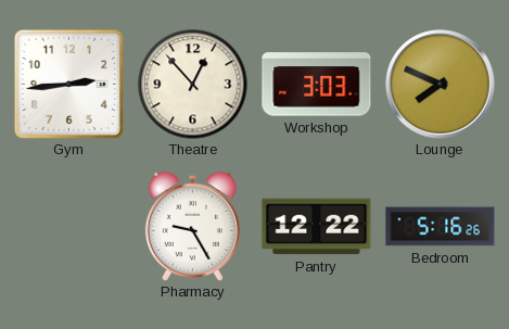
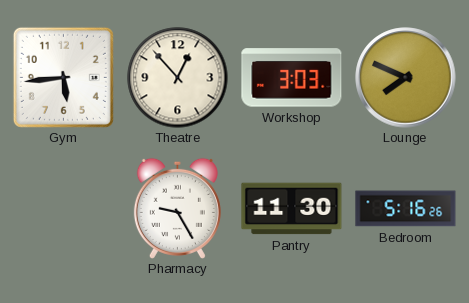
Gym: 2:44 -> 5:44 (63, 77)
Pantry: 12:22 -> 11:30 (292, 209)
